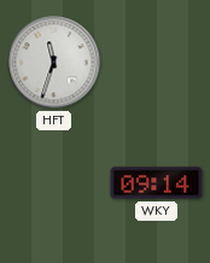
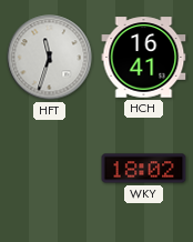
HCH: none -> 16:41 (144, 58)
WKY: 09:14 -> 18:02 (144, 169)
